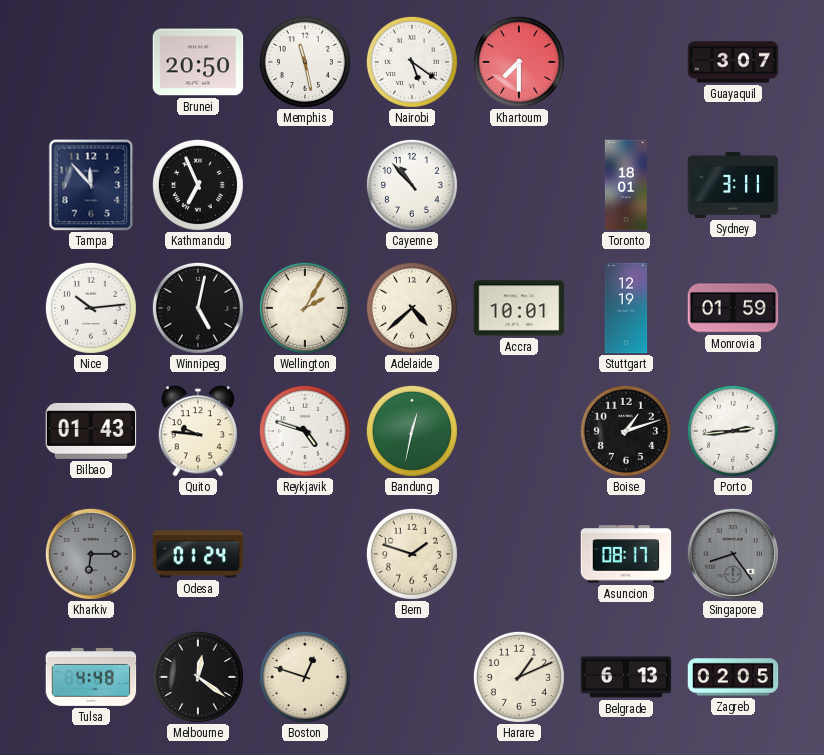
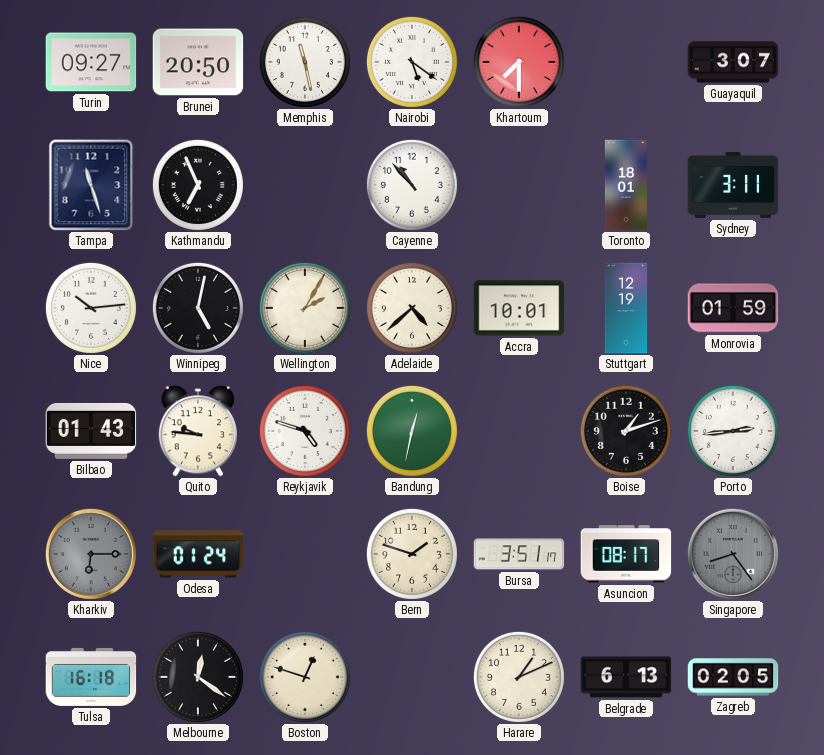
Turin: none -> 09:27 (91, 62)
Tampa: 11:53 -> 11:27 (91, 185)
Bursa: none -> 3:51 (519, 554)
Tulsa: 4:48 -> 16:18 (91, 677)
